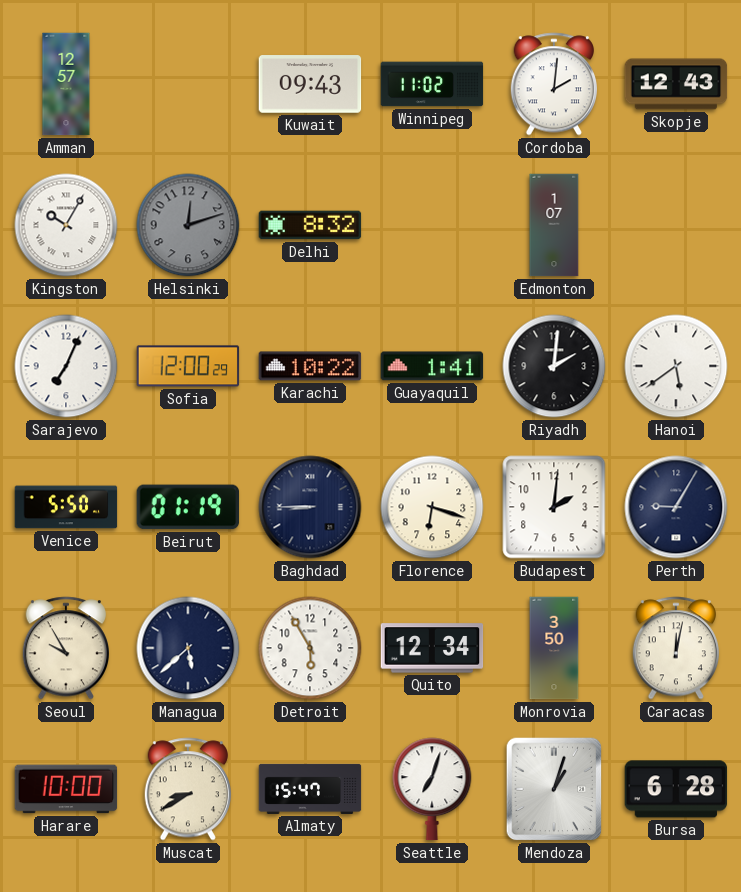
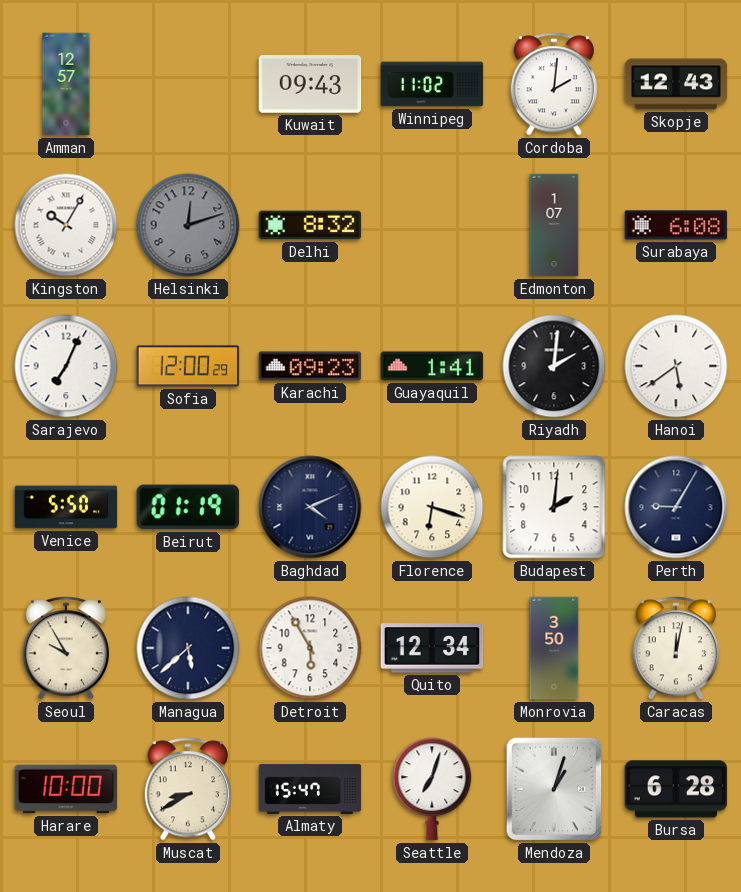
Surabaya: none -> 6:08 (676, 225)
Karachi: 10:22 -> 09:23 (310, 366)
Baghdad: 8:45 -> 4:11 (310, 507)
